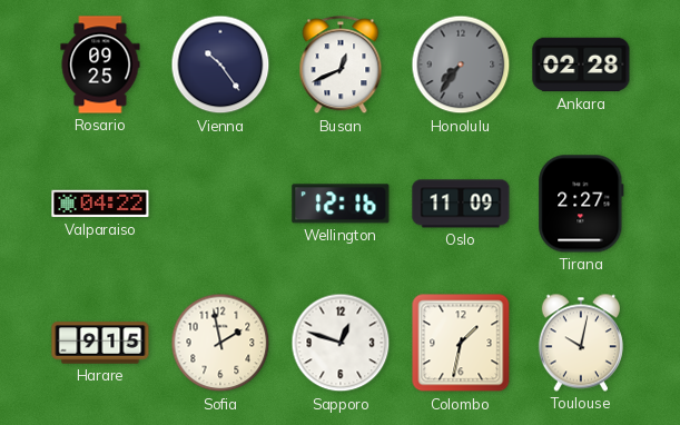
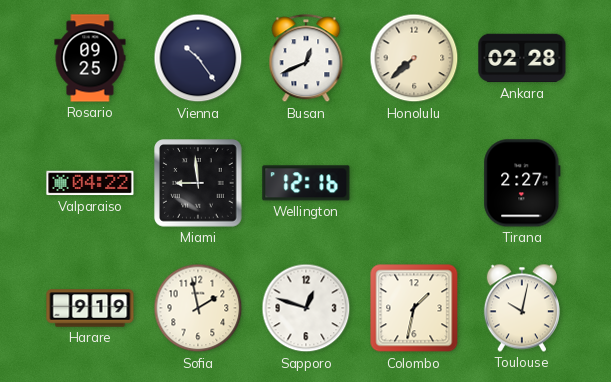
Honolulu: 7:36 -> 7:38 (414, 58)
Honolulu dial: grey -> cream (414, 58)
Miami: none -> 8:59 (198, 183)
Oslo: 11:09 -> none (461, 204)
Harare: 9:15 -> 9:19 (90, 308)
